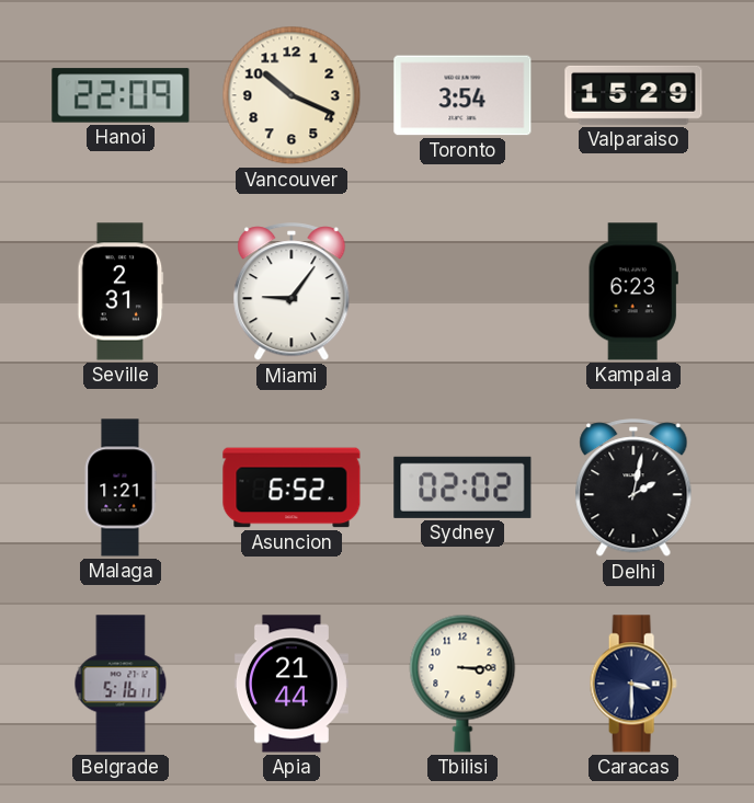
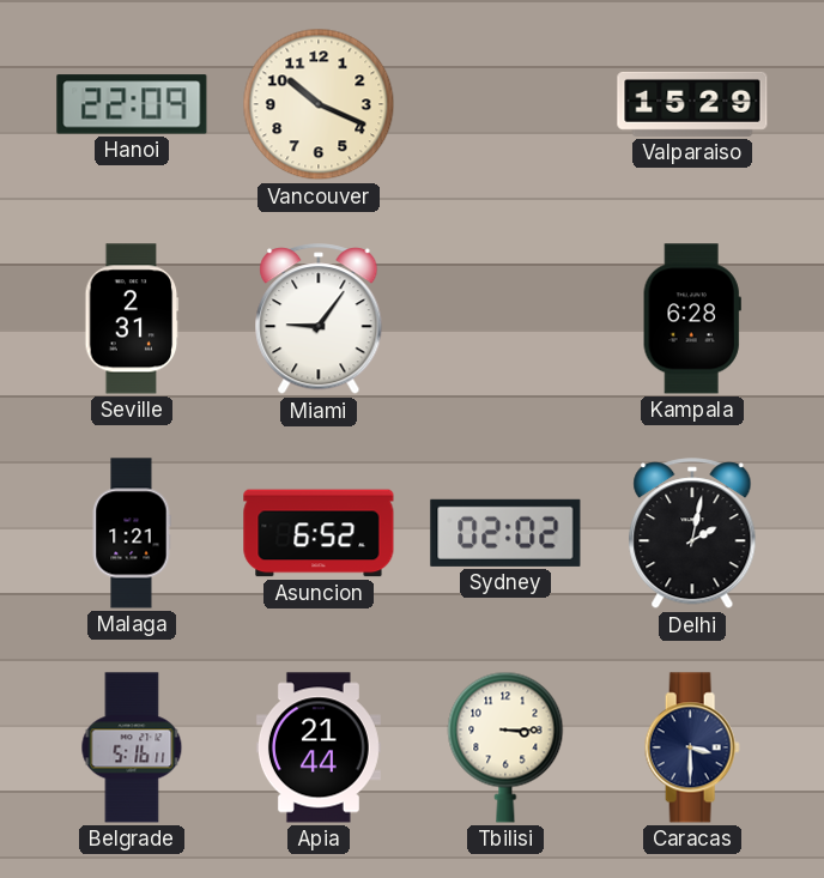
Toronto: 3:54 -> none (462, 95)
Kampala: 6:23 -> 6:28 (692, 319)
